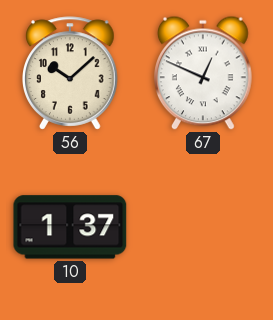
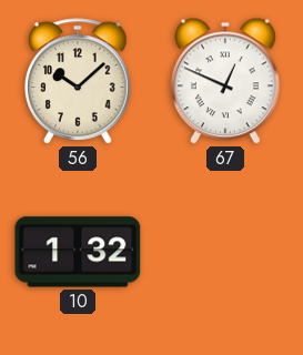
10: 1:37 -> 1:32 (78, 252)
